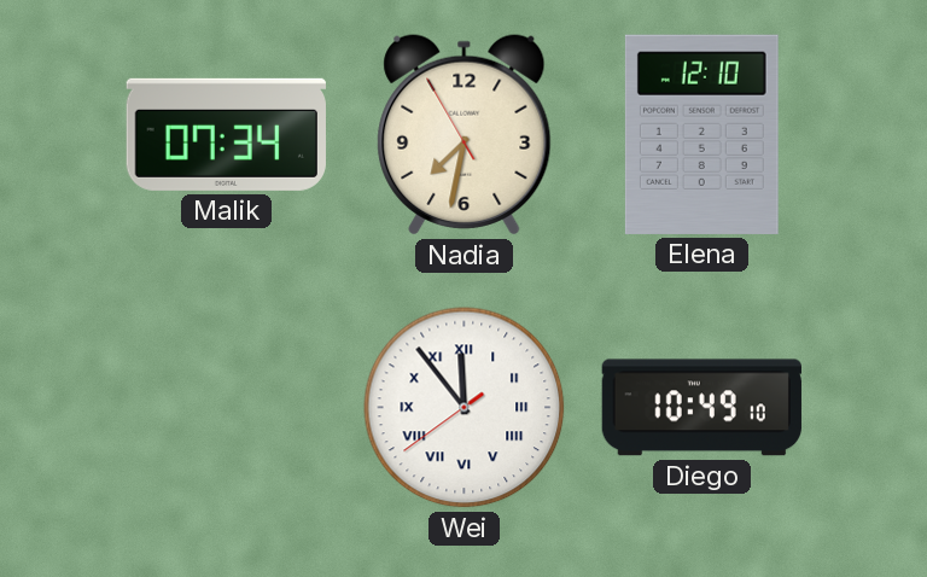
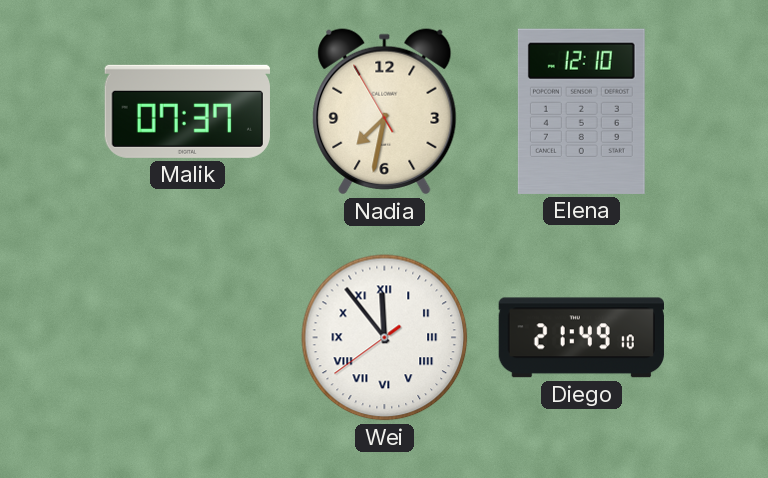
Malik: 07:34 -> 07:37 (187, 111)
Diego: 10:49 -> 21:49 (581, 338)
